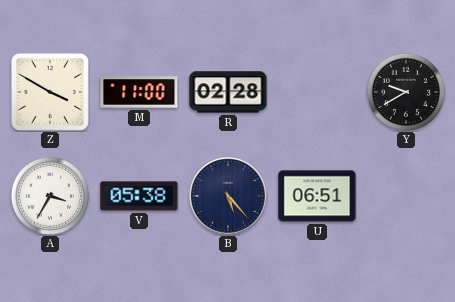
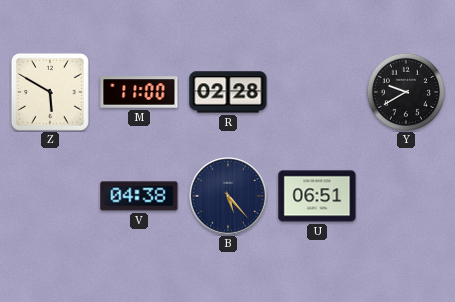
Z: 3:50 -> 5:50 (50, 92)
A: 3:35 -> none (50, 196)
V: 05:38 -> 04:38 (139, 196)
